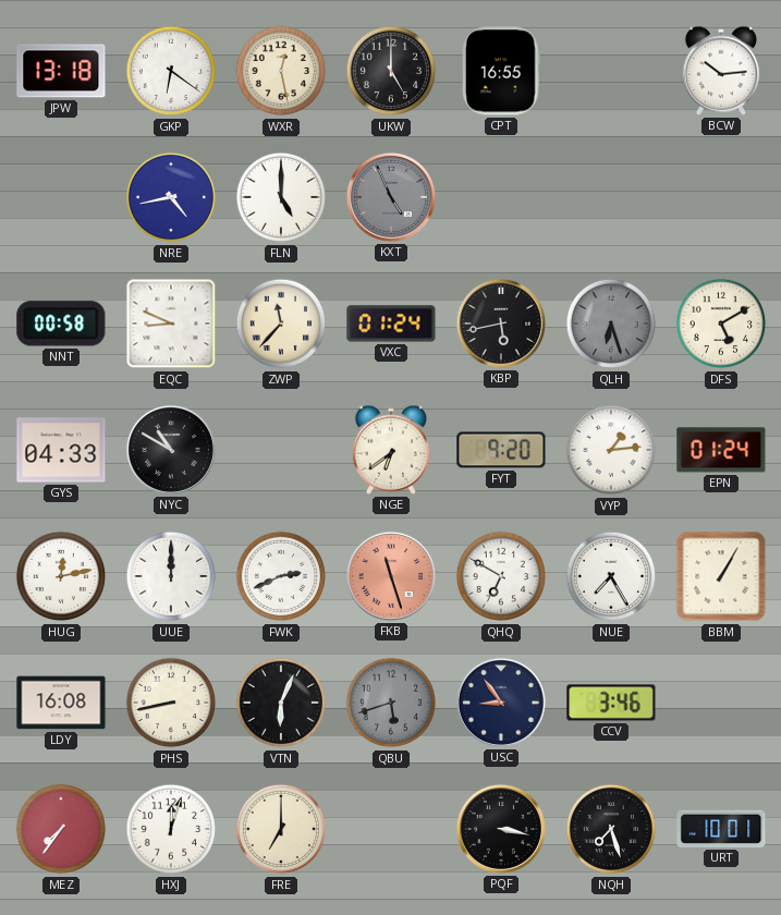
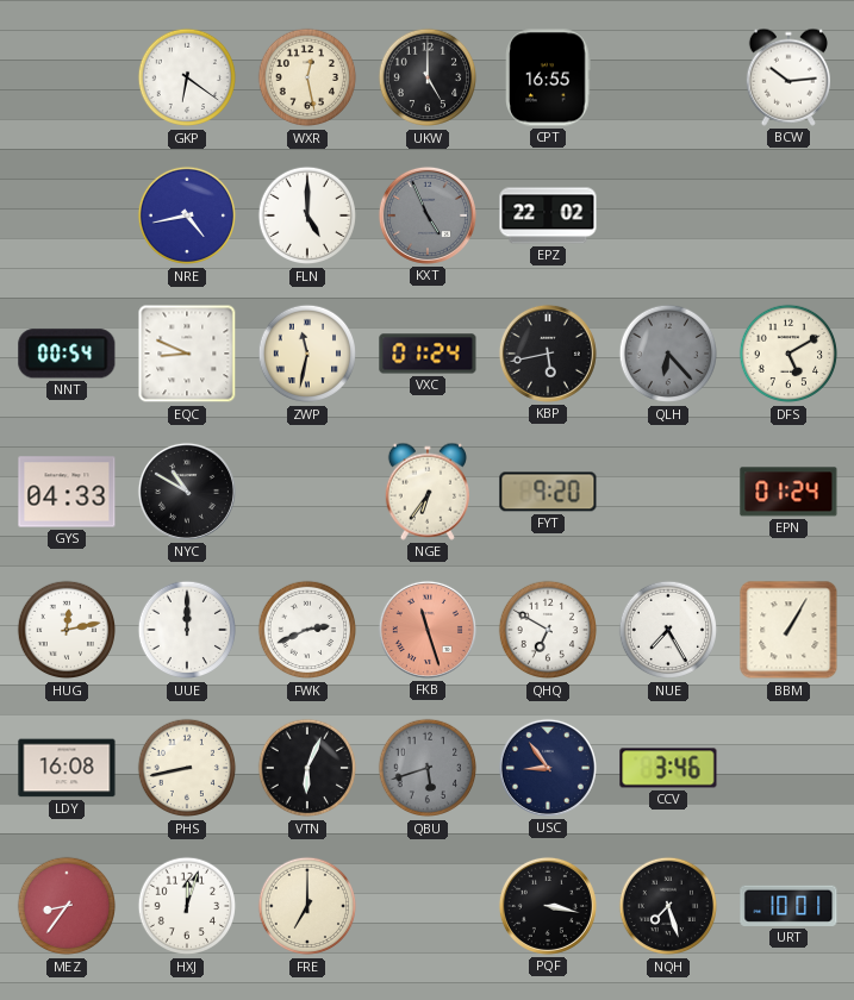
JPW: 13:18 -> none (61, 71)
EPZ: none -> 22:02 (548, 215)
NNT: 00:58 -> 00:54 (67, 354)
ZWP: 11:37 -> 11:32 (307, 354)
QLH: 6:27 -> 6:23 (668, 354)
NGE: 6:39 -> 6:36 (426, 492)
VYP: 1:14 -> none (611, 450)
MEZ: 7:36 -> 8:36 (67, 906)
